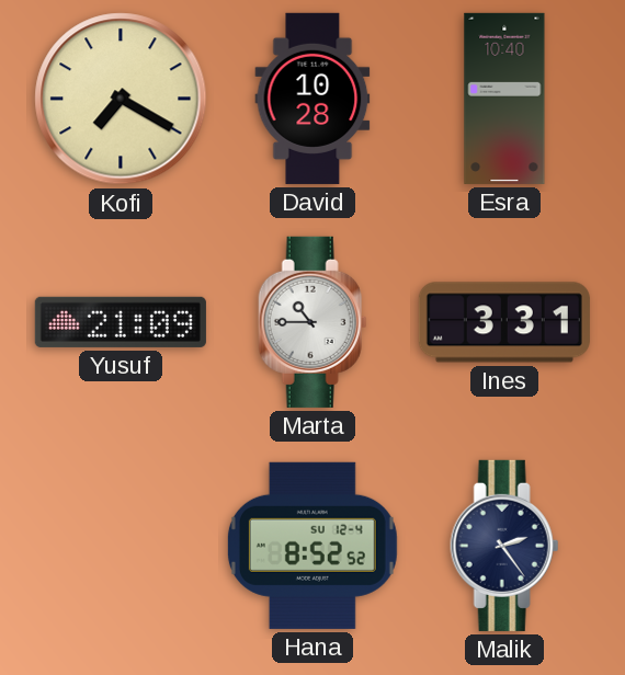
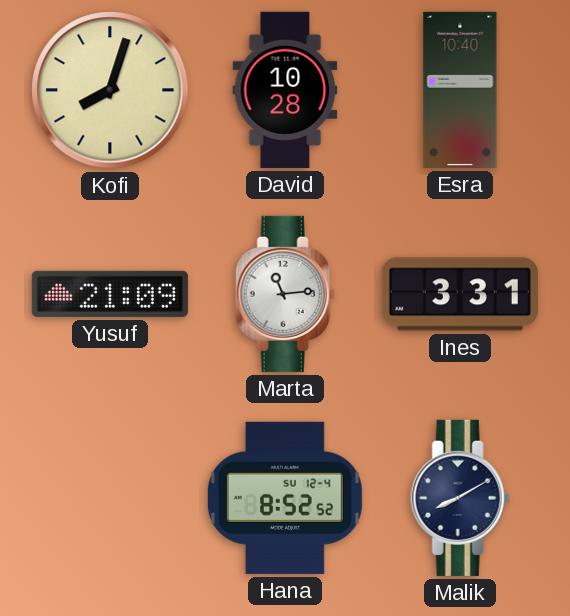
Kofi: 7:20 -> 8:03 (110, 90)
Marta: 10:45 -> 11:14 (285, 294)
Malik: 2:24 -> 8:10 (460, 498)
